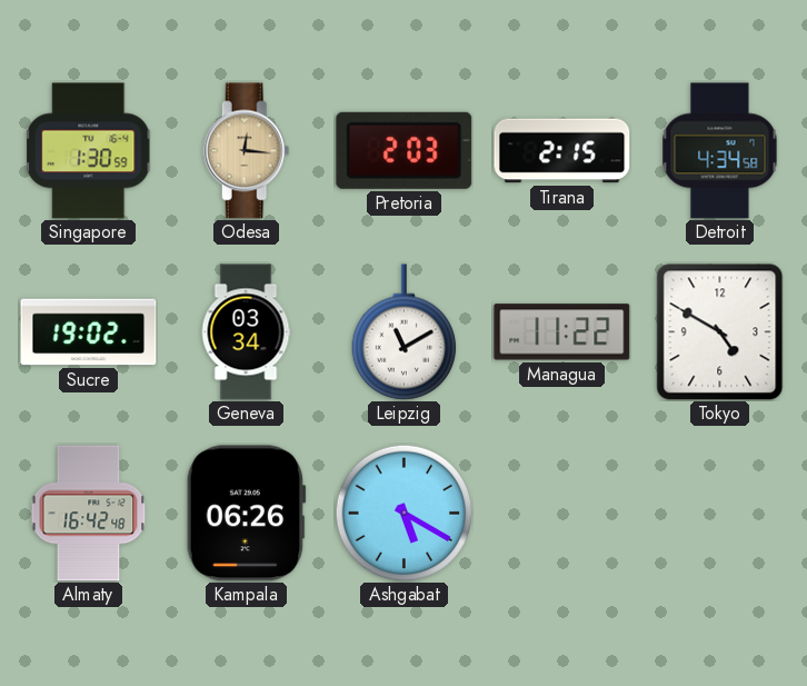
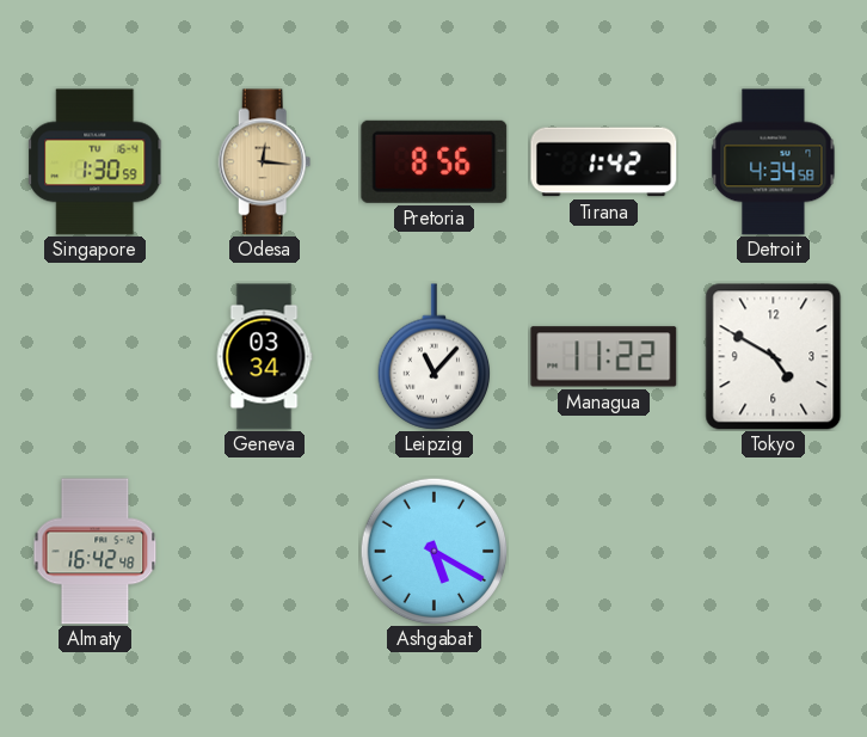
Pretoria: 2:03 -> 8:56 (435, 161)
Tirana: 2:15 -> 1:42 (604, 162)
Sucre: 19:02 -> none (89, 332)
Leipzig: 11:10 -> 11:07 (435, 357)
Kampala: 06:26 -> none (246, 514)
